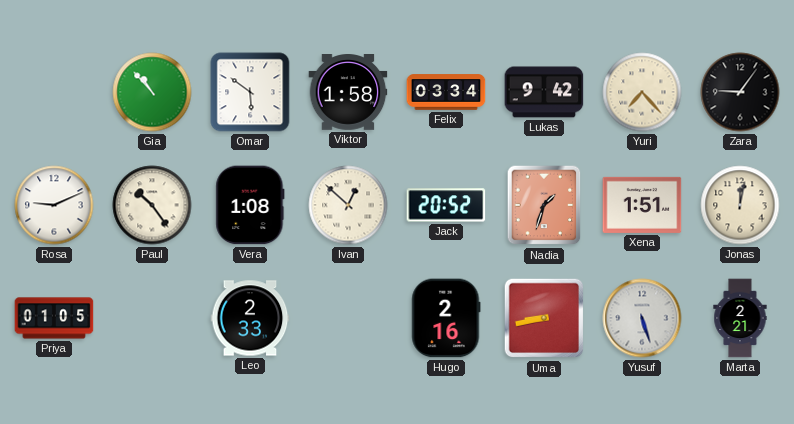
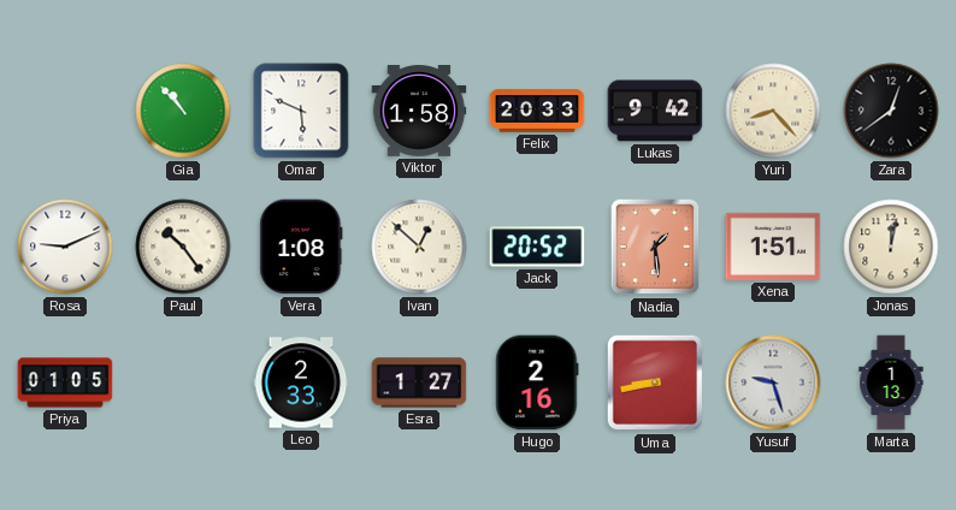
Omar: 5:51 -> 5:49 (301, 111)
Felix: 03:34 -> 20:33 (537, 111)
Yuri: 7:23 -> 8:23 (773, 111)
Zara: 9:06 -> 12:39 (891, 111)
Nadia: 1:33 -> 1:29 (655, 247)
Esra: none -> 1:27 (419, 382)
Yusuf: 5:27 -> 9:27 (773, 382)
Marta: 2:21 -> 1:13 (891, 382)
